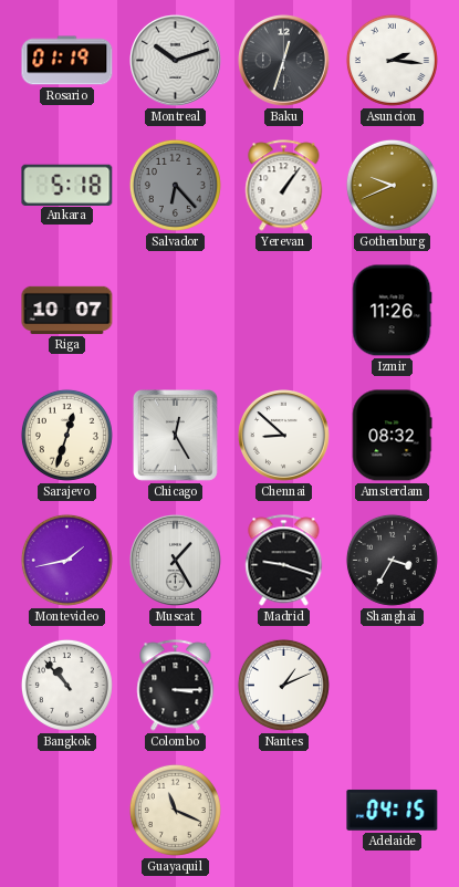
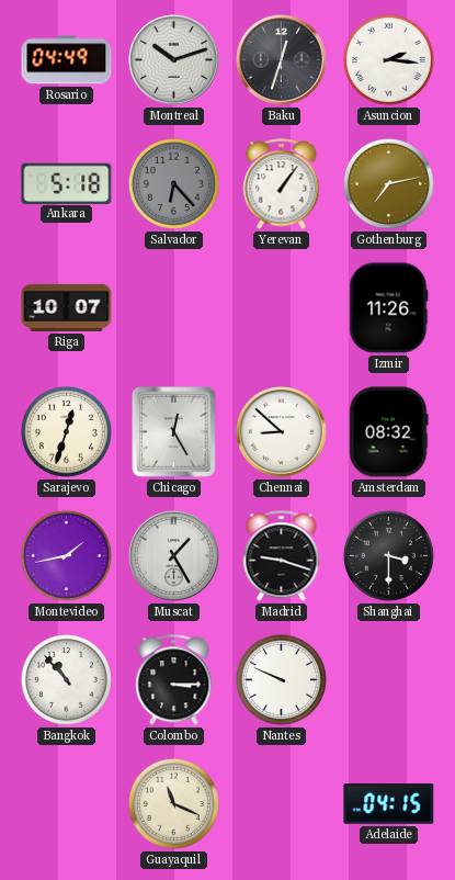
Rosario: 01:19 -> 04:49 (67, 60)
Gothenburg: 9:41 -> 7:13 (388, 183)
Shanghai: 3:35 -> 3:30 (388, 555)
Nantes: 1:11 -> 9:49 (281, 679)
